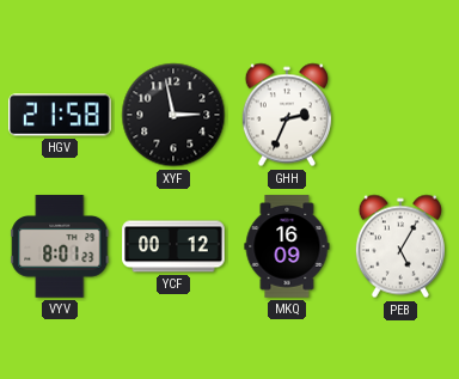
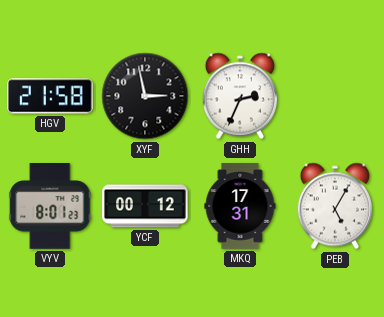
MKQ: 16:09 -> 17:31 (240, 206)
